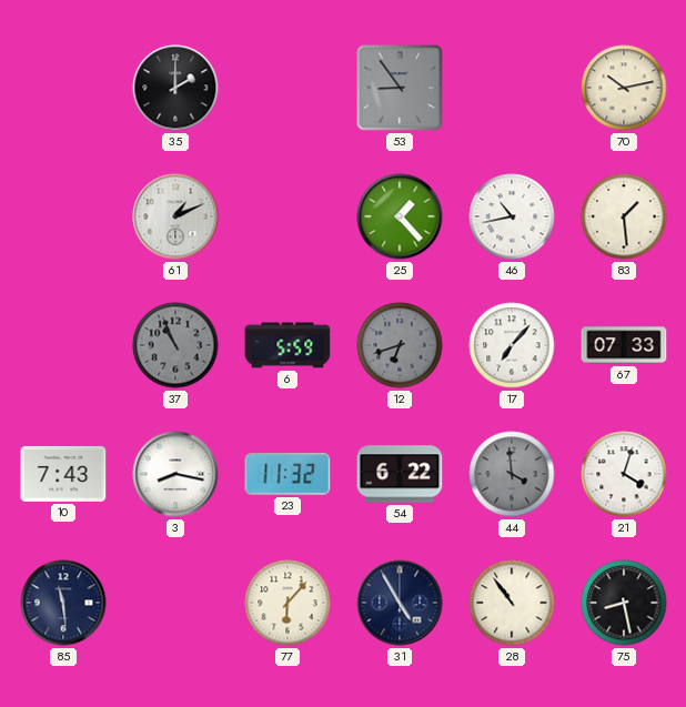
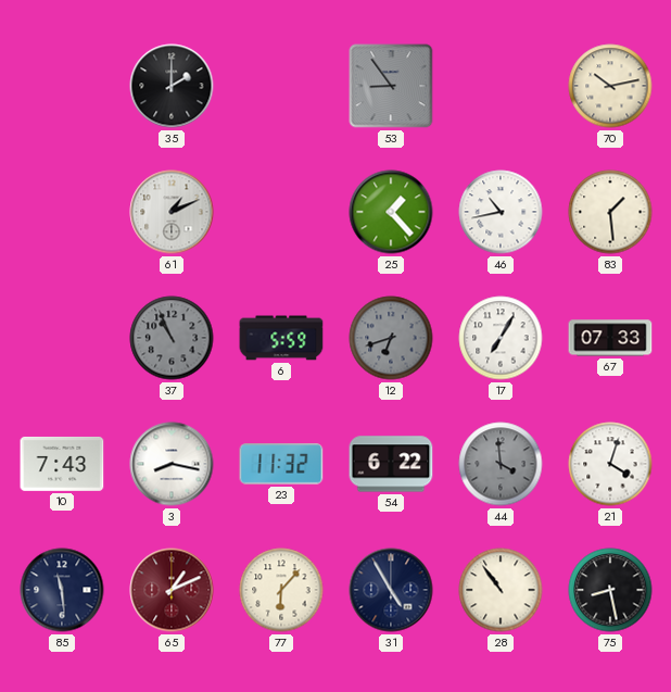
17: 7:07 -> 7:05 (501, 338)
65: none -> 1:11 (172, 590)
